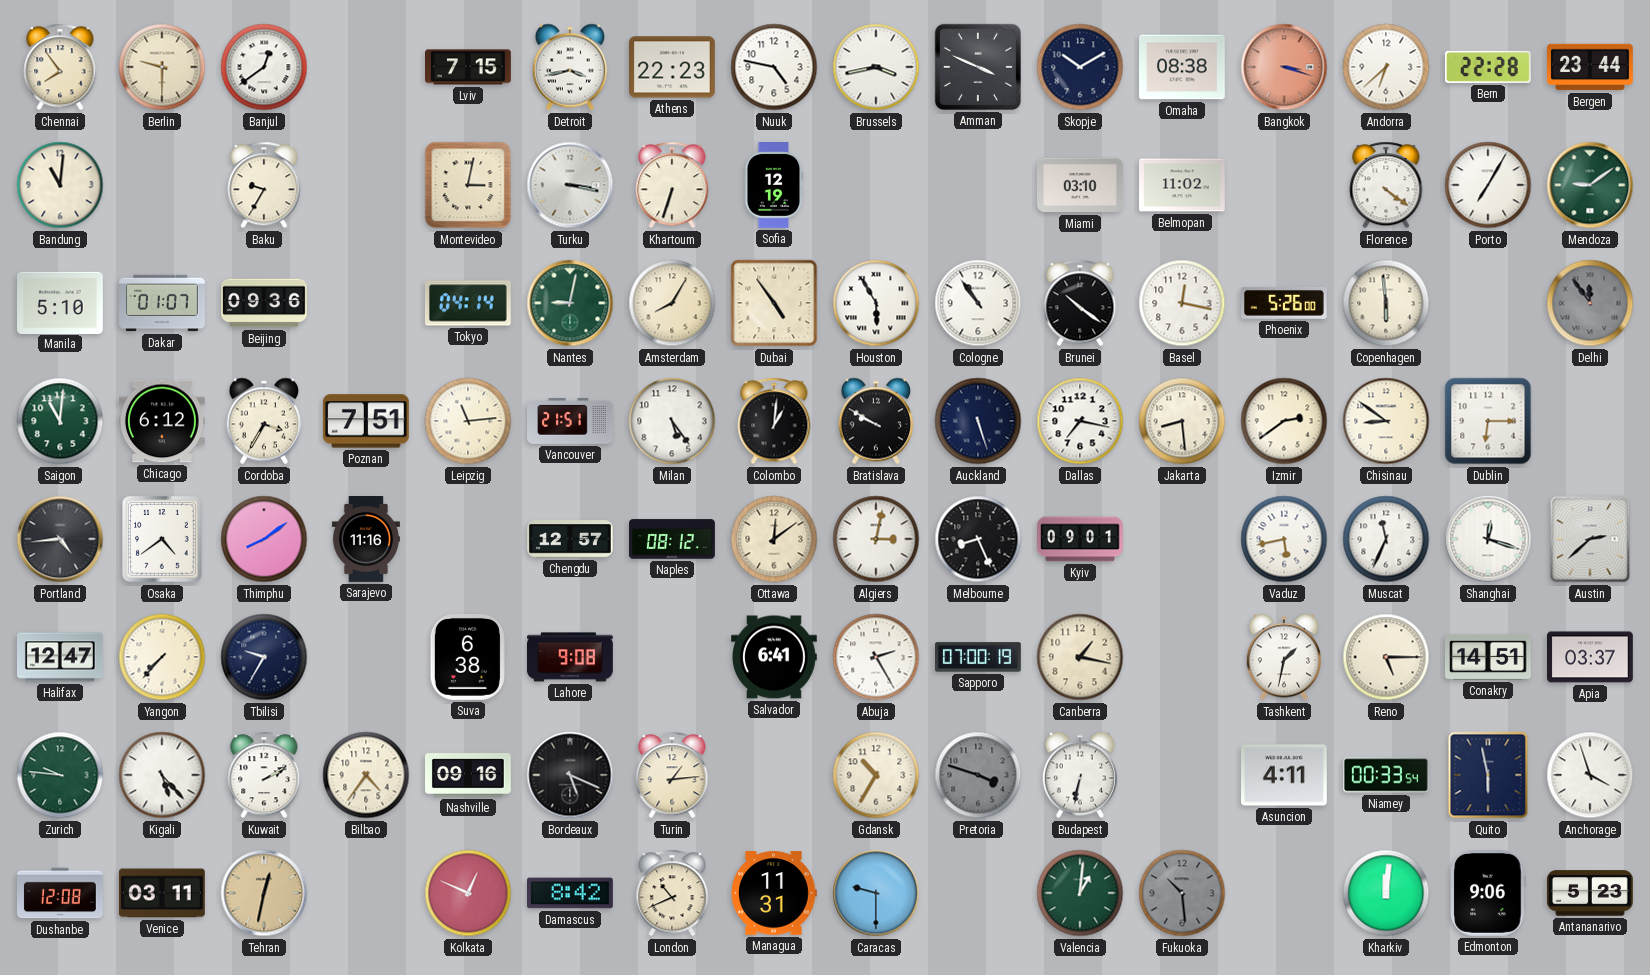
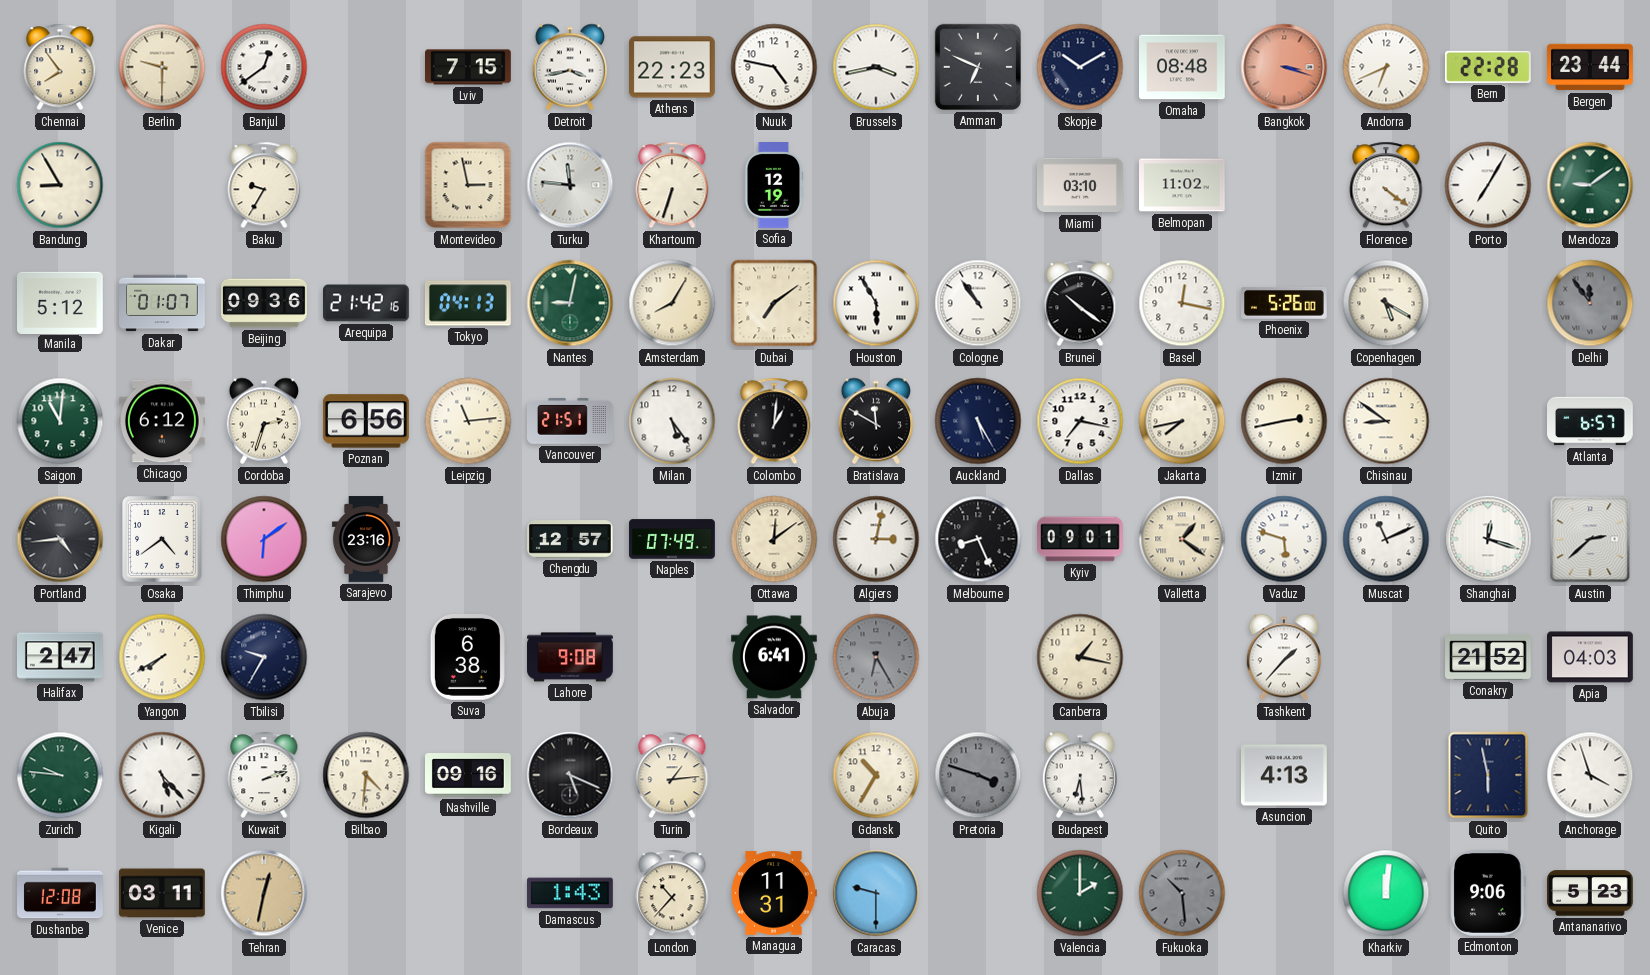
Amman: 3:49 -> 6:49 (978, 67)
Omaha: 08:38 -> 08:48 (1183, 67)
Andorra: 6:38 -> 6:41 (1386, 67)
Bandung: 11:01 -> 8:55 (60, 185)
Montevideo: 3:02 -> 2:58 (468, 185)
Turku: 3:17 -> 11:46 (570, 185)
Manila: 5:10 -> 5:12 (61, 302)
Arequipa: none -> 21:42 (367, 303)
Tokyo: 04:14 -> 04:13 (469, 303)
Dubai: 4:54 -> 7:09 (774, 303)
Copenhagen: 5:59 -> 5:20 (1386, 303)
Cordoba: 3:35 -> 2:33 (264, 421)
Poznan: 7:51 -> 6:56 (366, 421)
Bratislava: 9:50 -> 11:50 (876, 421)
Auckland: 5:27 -> 5:25 (978, 421)
Jakarta: 8:29 -> 7:43 (1182, 421)
Izmir: 2:39 -> 2:43 (1284, 421)
Dublin: 6:15 -> none (1488, 421)
Atlanta: none -> 6:57 (1591, 421)
Thimphu: 8:09 -> 6:09 (264, 539)
Sarajevo: 11:16 -> 23:16 (366, 539)
Naples: 08:12 -> 07:49 (672, 539)
Valletta: none -> 1:21 (1182, 539)
Vaduz: 5:43 -> 5:48 (1284, 539)
Muscat: 11:34 -> 11:11 (1386, 539)
Halifax: 12:47 -> 2:47 (61, 657)
Yangon: 7:37 -> 7:40 (162, 657)
Abuja: 2:25 -> 6:25 (876, 657)
Abuja dial: white -> grey (876, 657)
Sapporo: 07:00 -> none (979, 657)
Tashkent: 1:32 -> 1:37 (1284, 657)
Reno: 5:15 -> none (1386, 657)
Conakry: 14:51 -> 21:52 (1489, 658)
Apia: 03:37 -> 04:03 (1591, 657)
Kuwait: 2:10 -> 2:12 (264, 775)
Bilbao: 4:36 -> 4:31 (366, 775)
Budapest: 6:32 -> 6:29 (1080, 775)
Asuncion: 4:11 -> 4:13 (1285, 775)
Niamey: 00:33 -> none (1386, 775)
Kolkata: 12:49 -> none (468, 893)
Damascus: 8:42 -> 1:43 (571, 893)
London: 10:41 -> 10:37 (672, 893)
Valencia: 1:01 -> 2:00 (1080, 893)
